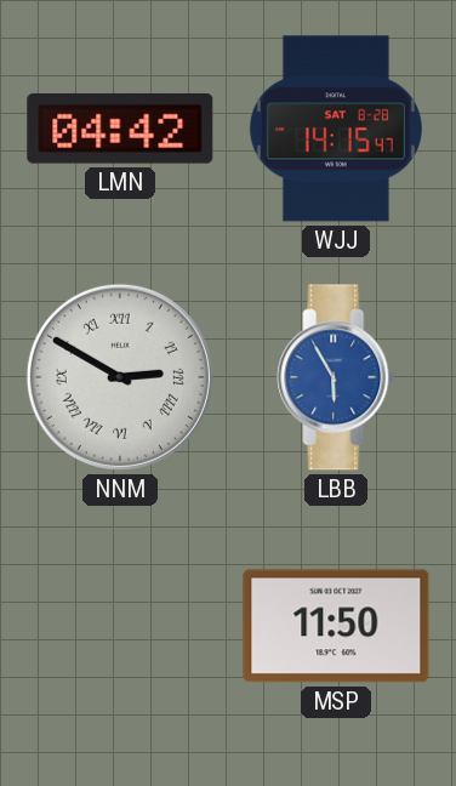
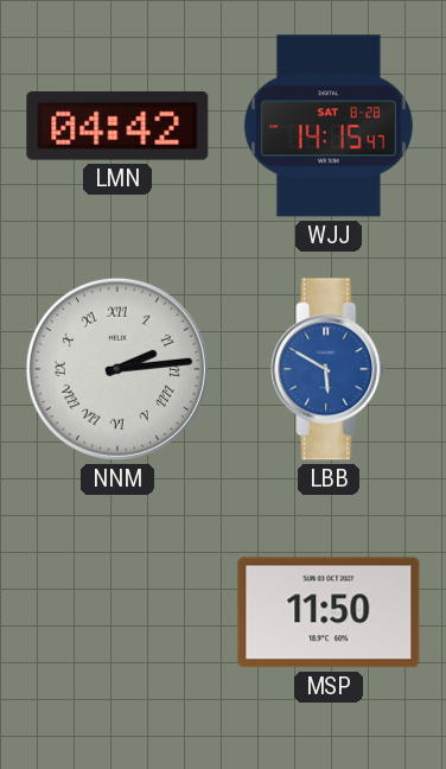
NNM: 2:50 -> 2:14 (117, 369)
LBB: 5:55 -> 5:50 (329, 369)
